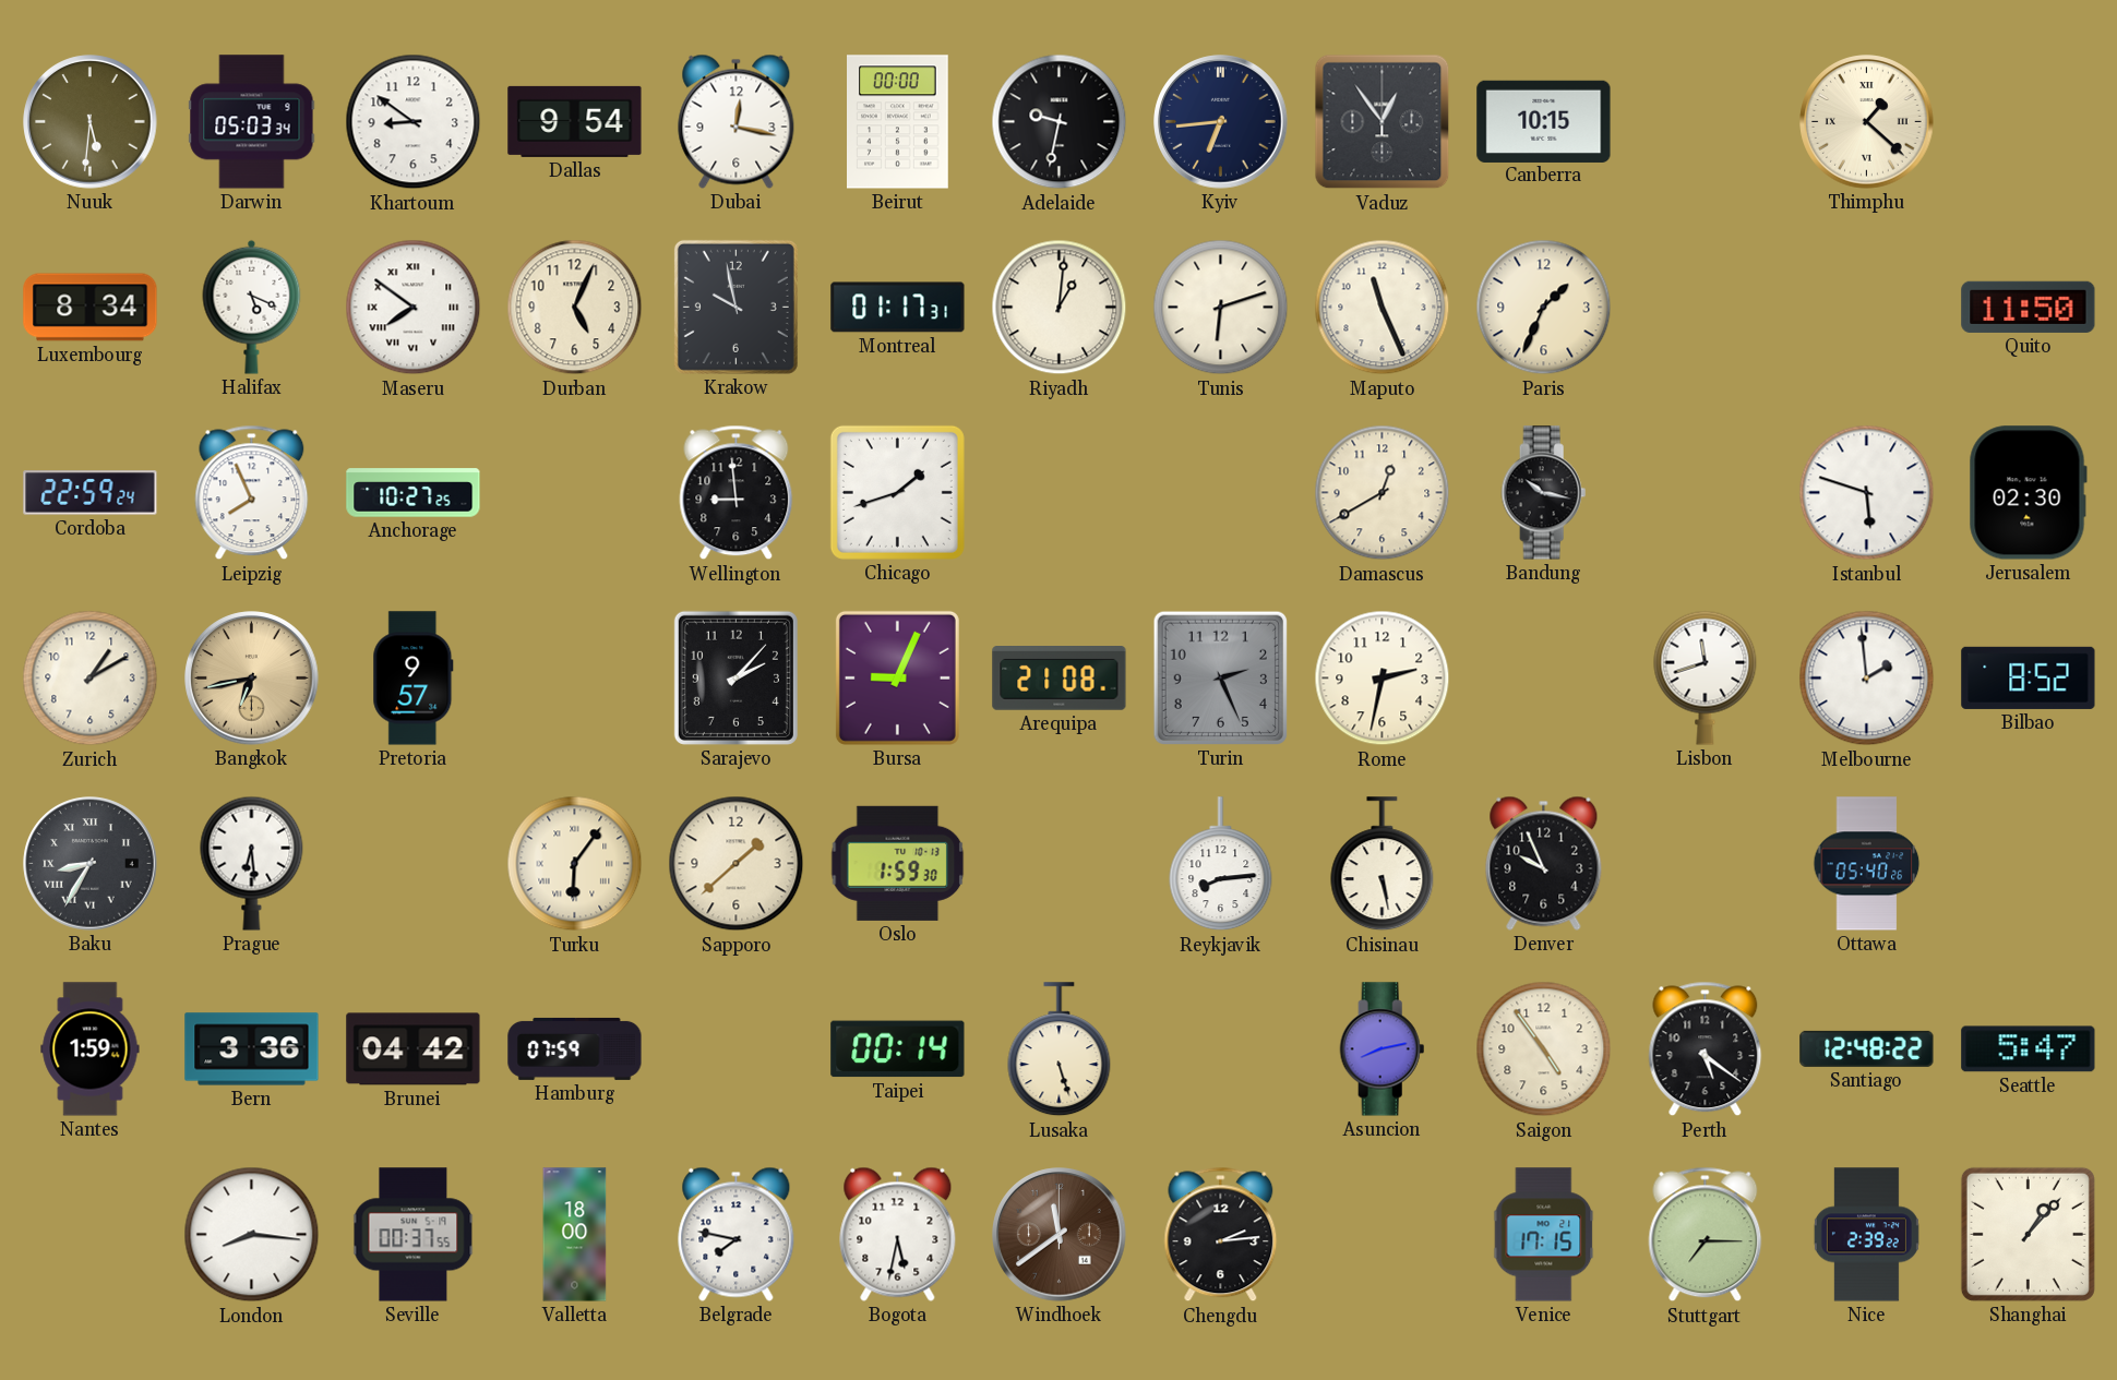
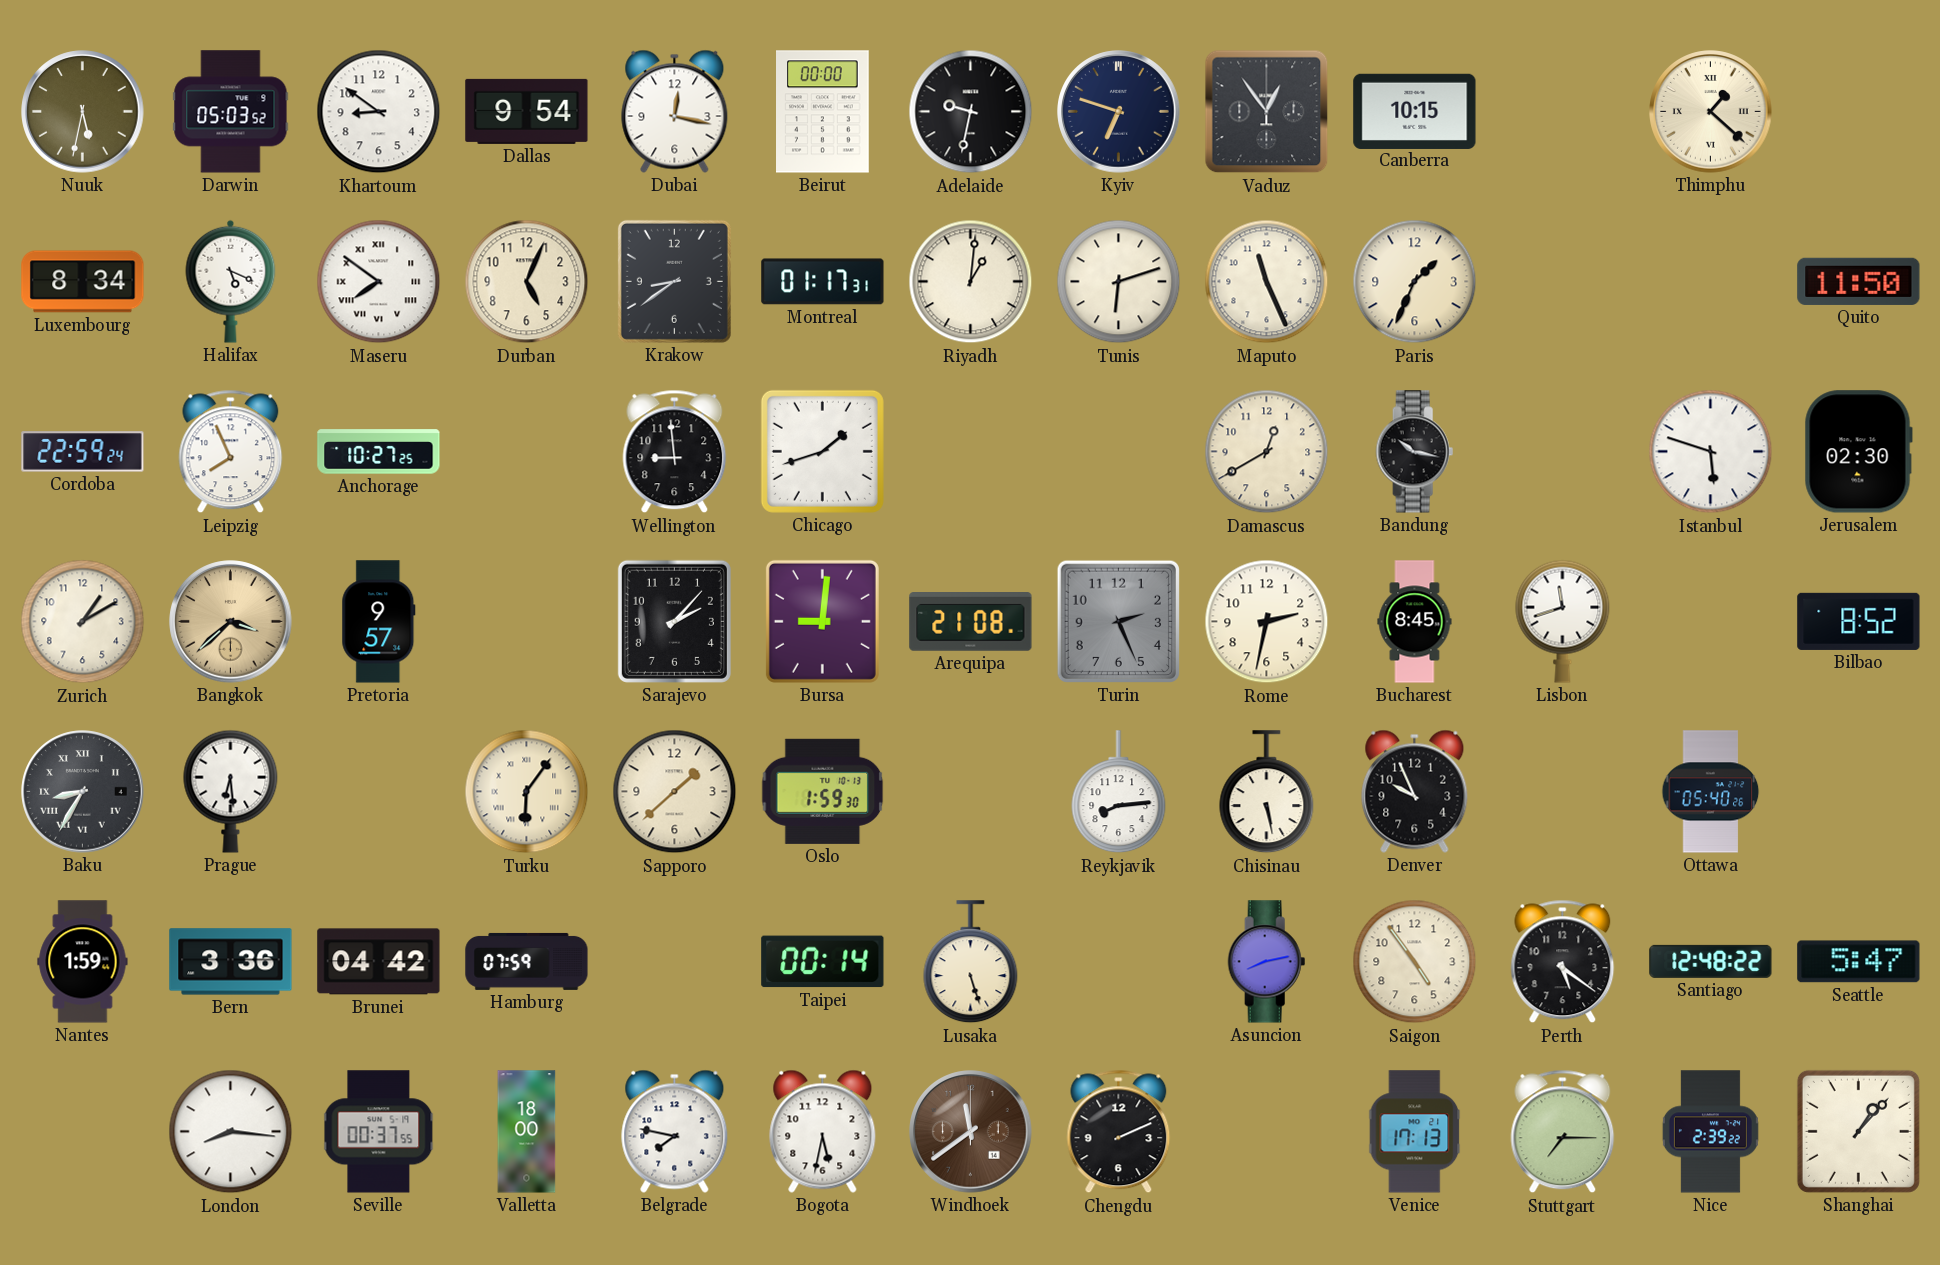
Nuuk: 5:31 -> 5:32 (83, 112)
Darwin: 05:03:34 -> 05:03:52 (231, 112)
Kyiv: 6:44 -> 6:48 (1119, 112)
Krakow: 9:58 -> 8:39 (674, 281)
Bangkok: 6:43 -> 3:38 (231, 622)
Bursa: 9:04 -> 9:01 (822, 621)
Bucharest: none -> 8:45 (1415, 622)
Melbourne: 1:59 -> none (1867, 679)
Chengdu: 2:14 -> 2:11 (1119, 1132)
Venice: 17:15 -> 17:13 (1415, 1132)
